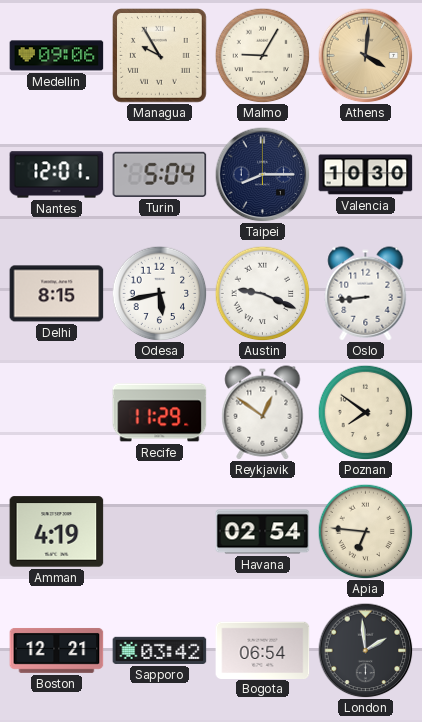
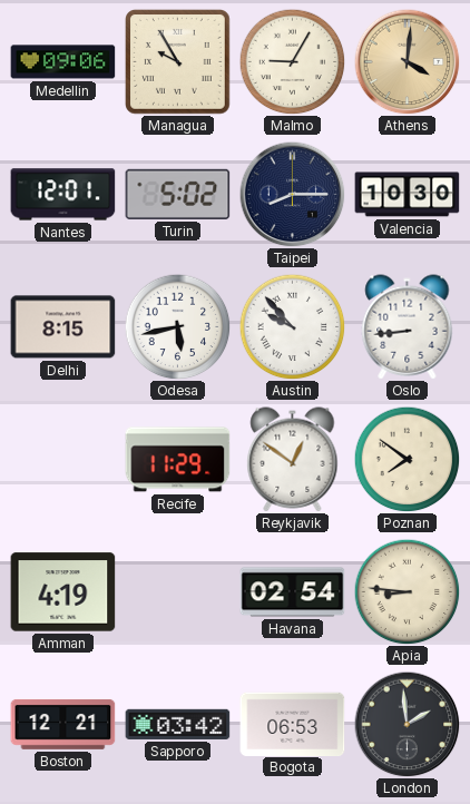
Turin: 5:04 -> 5:02 (178, 194)
Austin: 9:19 -> 9:53 (292, 326)
Apia: 6:46 -> 8:46 (407, 591)
Bogota: 06:54 -> 06:53 (293, 724)
